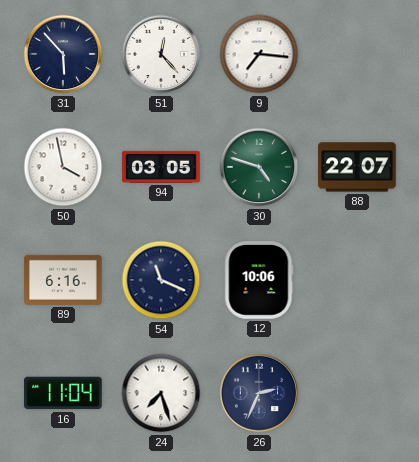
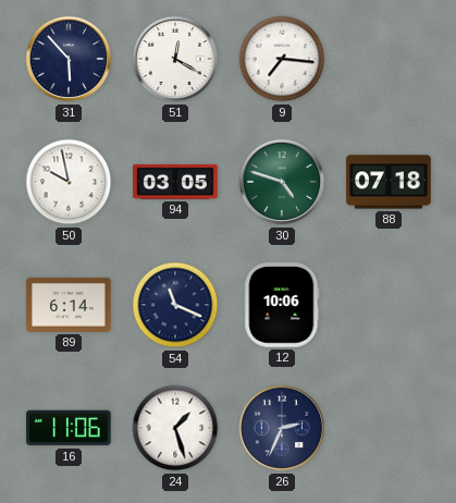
51: 12:23 -> 12:20 (175, 59)
50: 3:58 -> 9:58 (69, 182)
88: 22:07 -> 07:18 (389, 182)
89: 6:16 -> 6:14 (69, 305)
16: 11:04 -> 11:06 (69, 428)
24: 7:27 -> 1:27 (175, 428)
